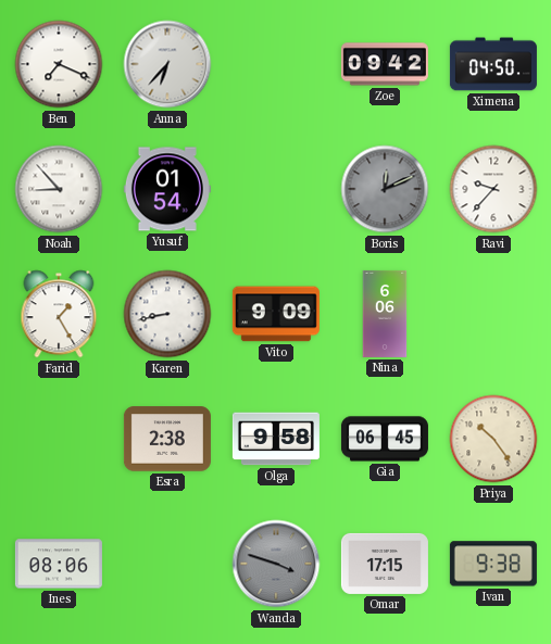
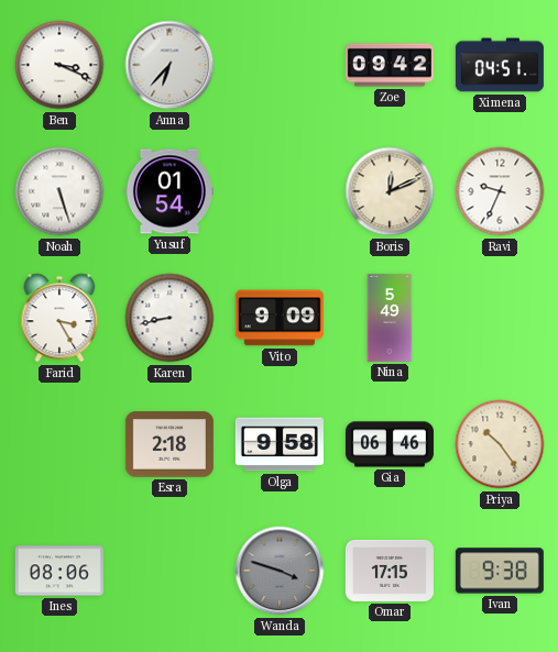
Ben: 7:19 -> 3:19 (59, 65)
Ximena: 04:50 -> 04:51 (500, 65)
Noah: 8:53 -> 5:27 (59, 191)
Boris dial: grey -> cream (390, 191)
Ravi: 9:37 -> 9:34 (500, 191)
Farid: 1:25 -> 3:25 (59, 318)
Nina: 6:06 -> 5:49 (390, 318)
Esra: 2:38 -> 2:18 (169, 444)
Gia: 06:45 -> 06:46 (390, 444)
